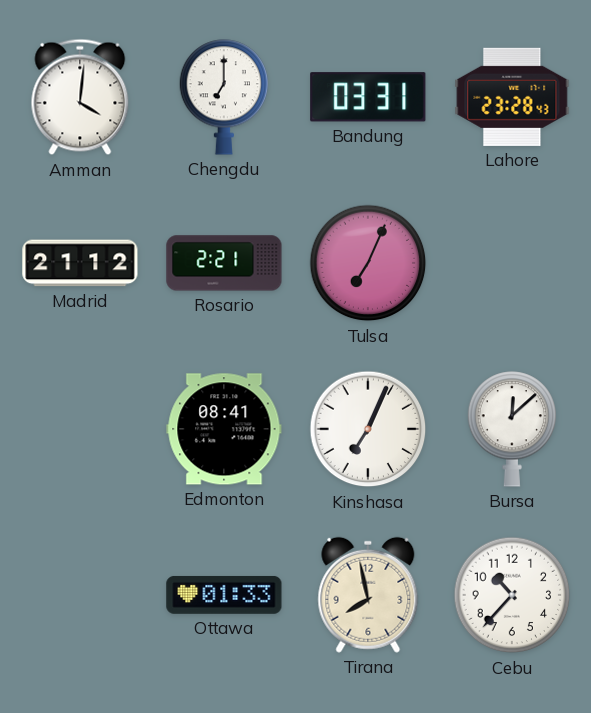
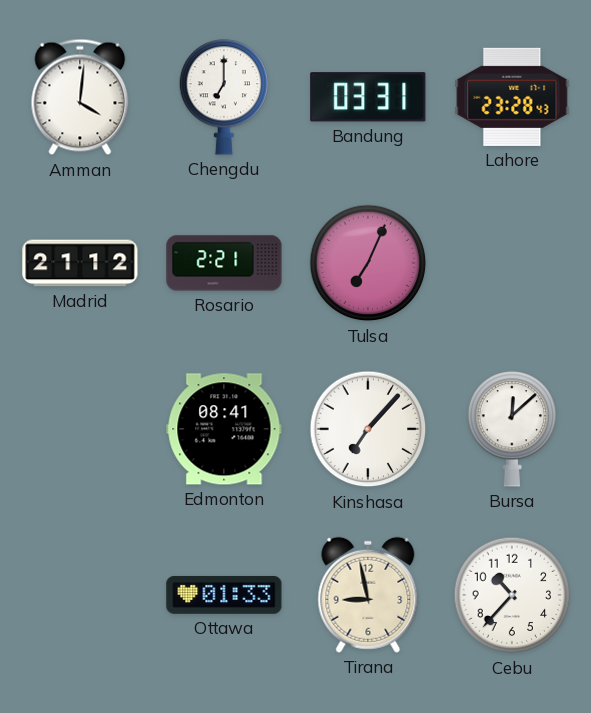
Kinshasa: 7:04 -> 7:07 (368, 429)
Tirana: 7:58 -> 8:58 (368, 595)
